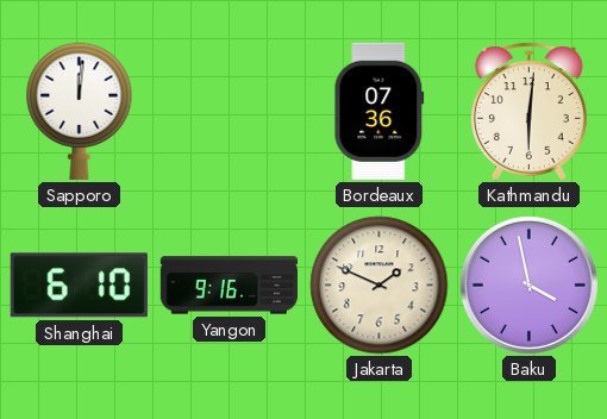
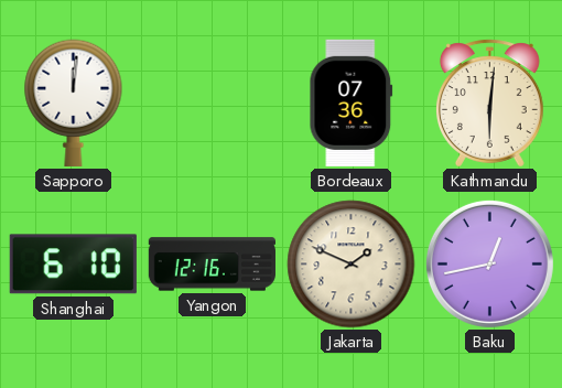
Yangon: 9:16 -> 12:16 (212, 265)
Baku: 3:58 -> 12:43 (489, 263)
